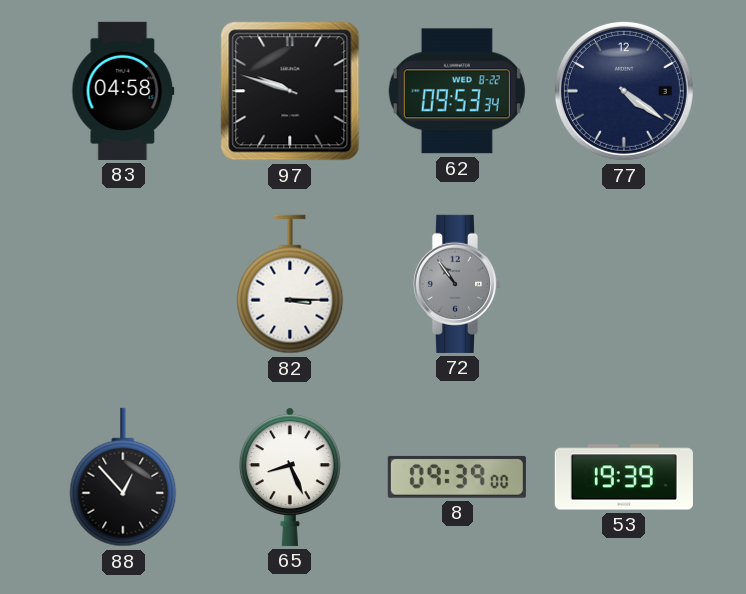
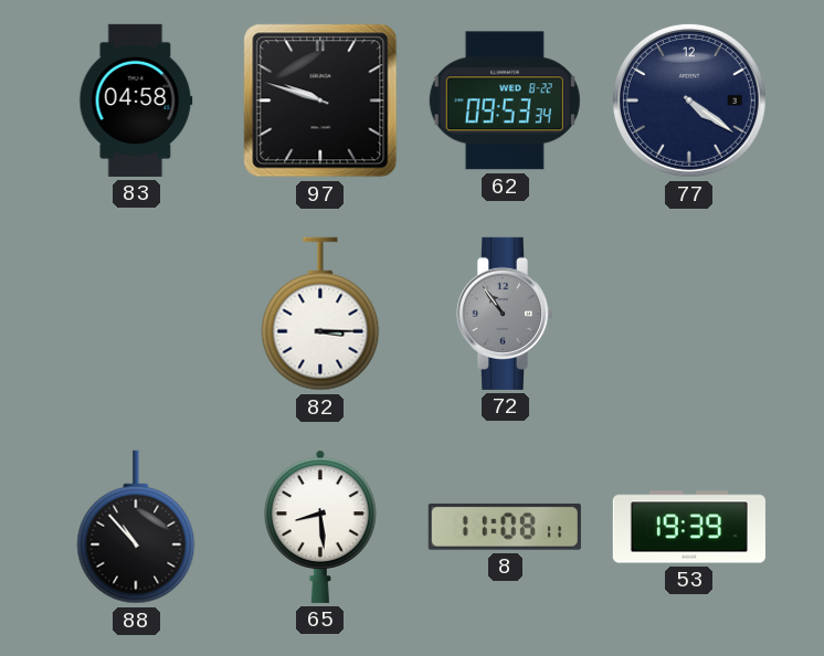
88: 12:53 -> 10:53 (136, 527)
65: 8:26 -> 8:29 (320, 527)
8: 09:39 -> 11:08 (505, 527)
